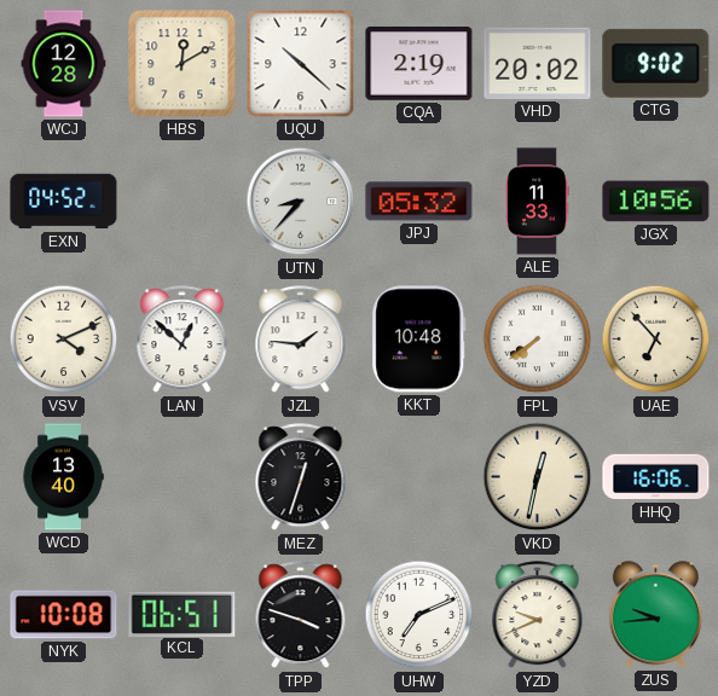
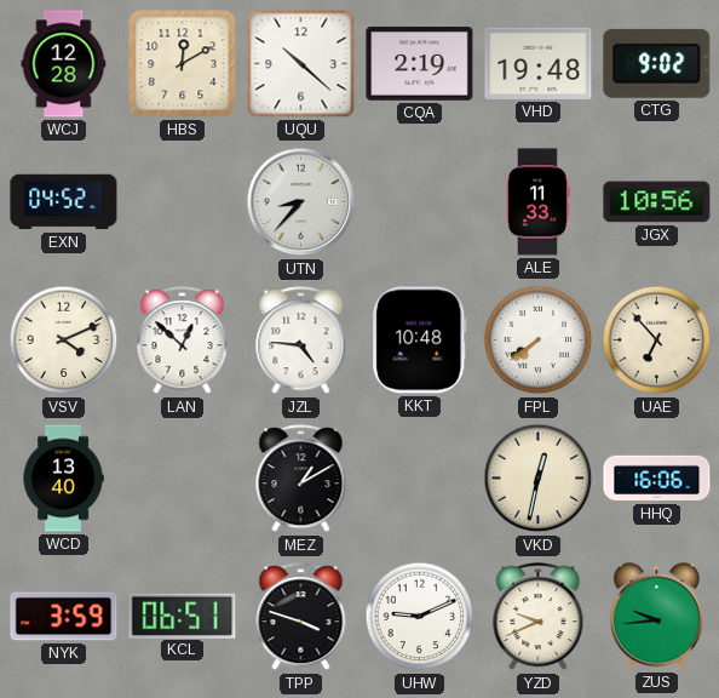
VHD: 20:02 -> 19:48 (539, 63)
JPJ: 05:32 -> none (419, 202)
JZL: 1:46 -> 4:46 (301, 341)
MEZ: 12:33 -> 1:10 (301, 479)
NYK: 10:08 -> 3:59 (64, 617)
UHW: 7:11 -> 9:11 (420, 617)
